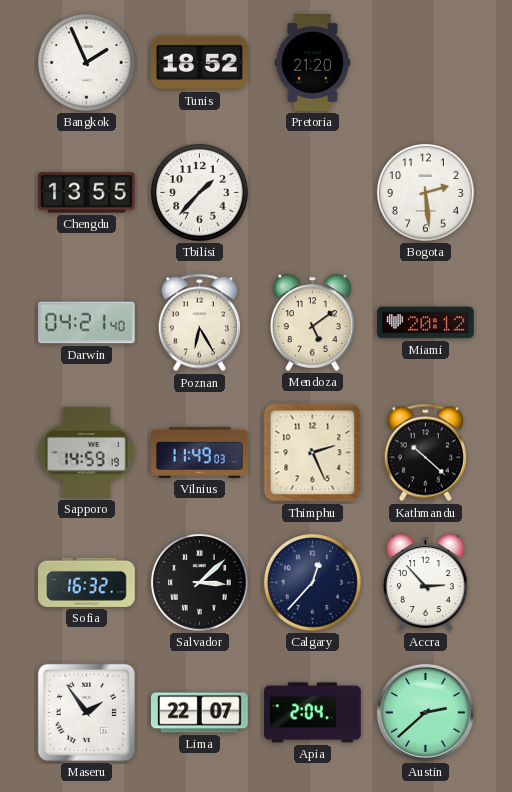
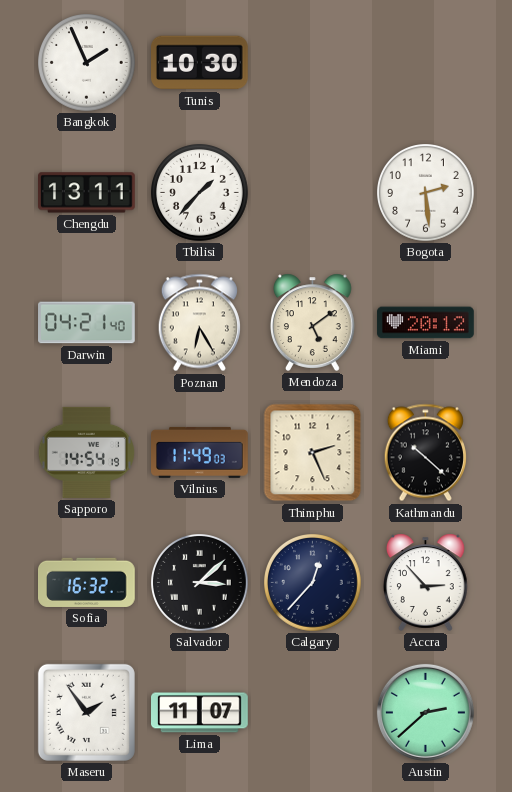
Tunis: 18:52 -> 10:30 (200, 63)
Pretoria: 21:20 -> none (313, 63)
Chengdu: 13:55 -> 13:11 (87, 193)
Sapporo: 14:59 -> 14:54 (86, 452)
Lima: 22:07 -> 11:07 (200, 713)
Apia: 2:04 -> none (313, 713)
